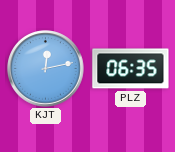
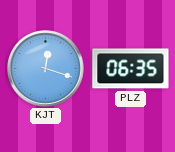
KJT: 12:13 -> 12:18 (46, 69)
